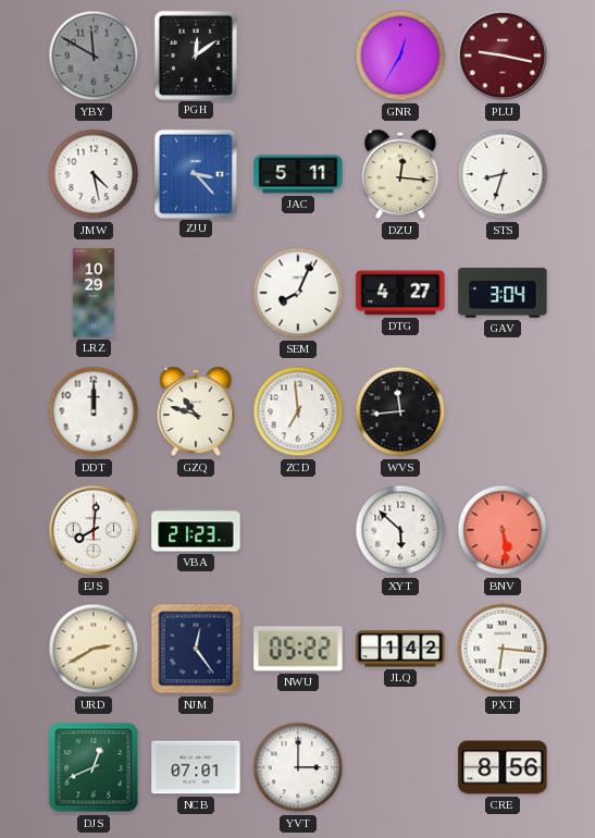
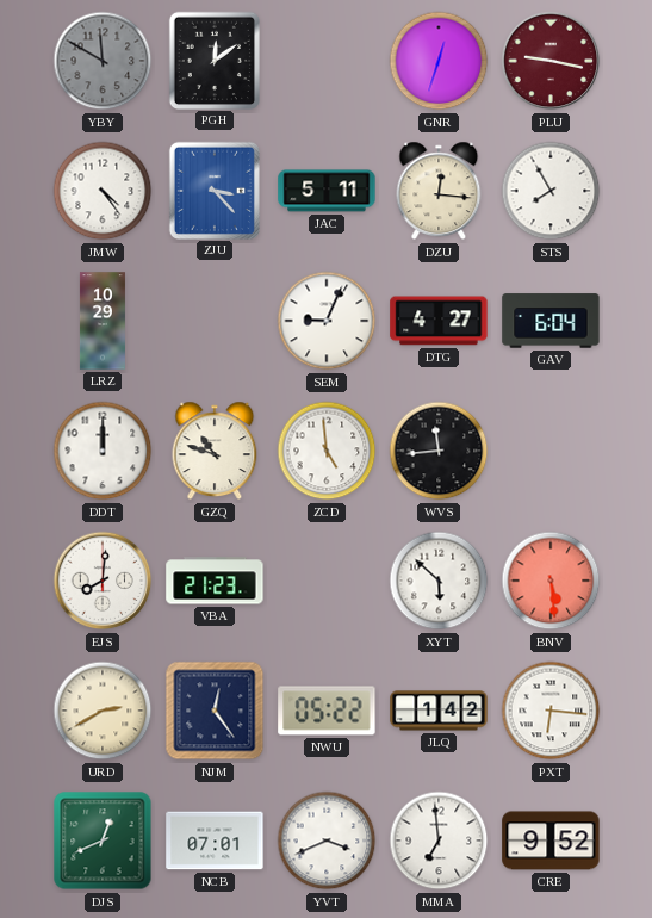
GNR: 12:35 -> 12:33 (439, 61)
JMW: 4:28 -> 4:24 (103, 191)
STS: 8:33 -> 7:55 (551, 191)
SEM: 8:04 -> 9:04 (327, 321)
GAV: 3:04 -> 6:04 (551, 321)
ZCD: 6:59 -> 4:59 (327, 451)
YVT: 3:00 -> 3:41 (327, 841)
MMA: none -> 6:59 (439, 841)
CRE: 8:56 -> 9:52 (551, 841)
